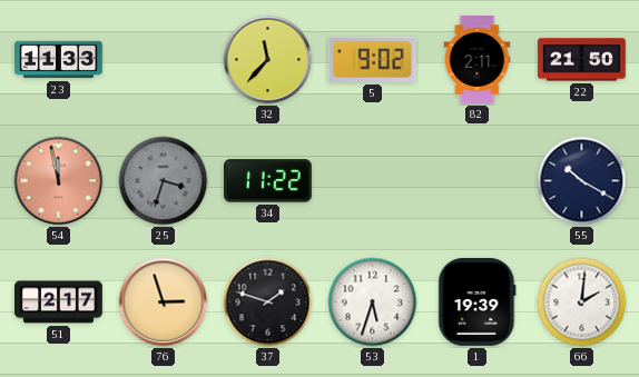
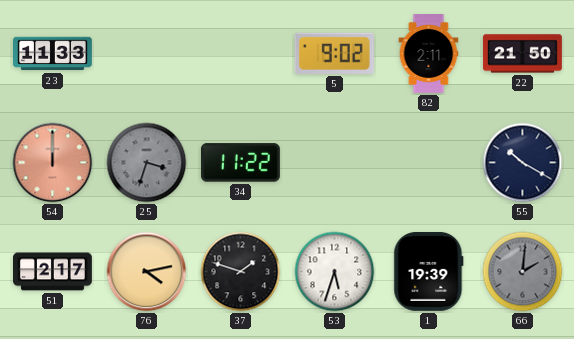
32: 11:37 -> none (268, 60)
54: 11:58 -> 12:00 (53, 163)
76: 2:57 -> 4:13 (147, 272)
66 dial: white -> grey (523, 272)
